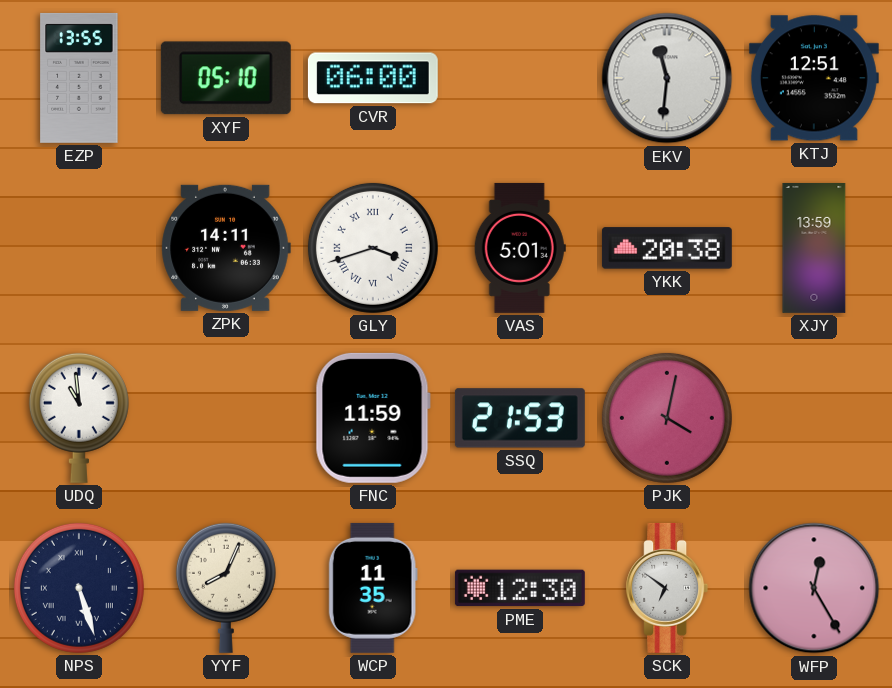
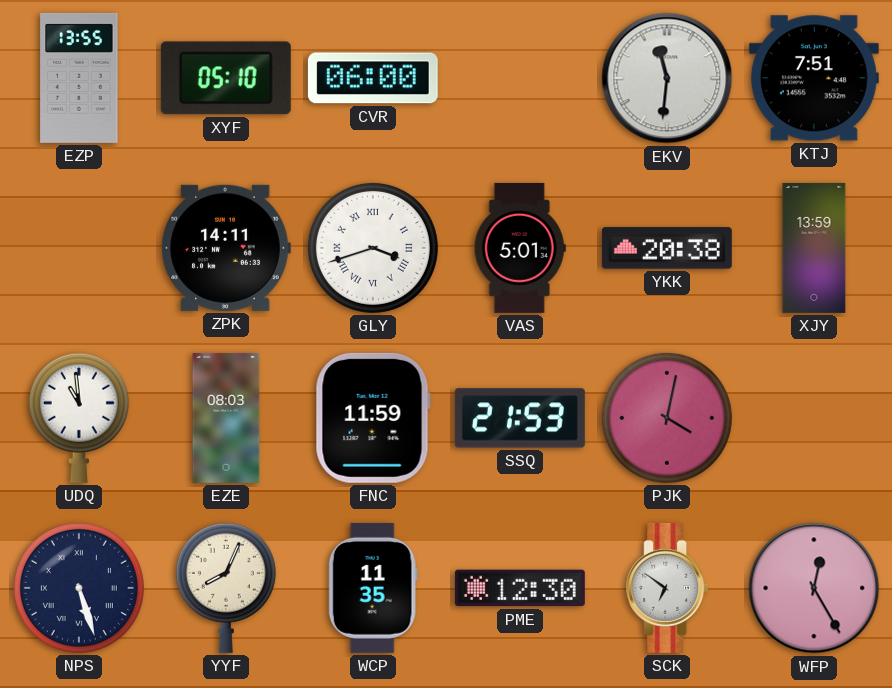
KTJ: 12:51 -> 7:51 (814, 78)
EZE: none -> 08:03 (226, 418)
